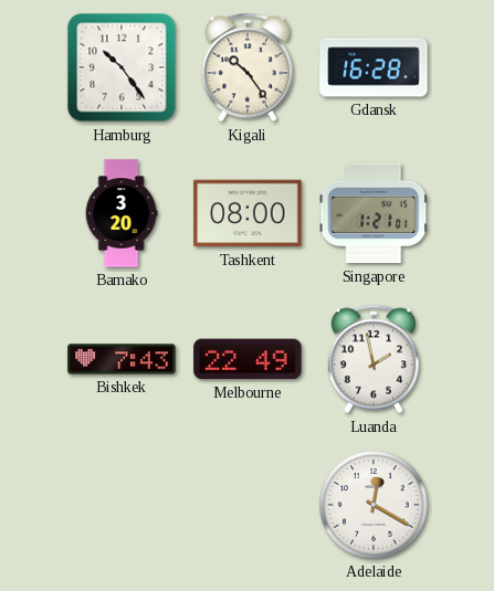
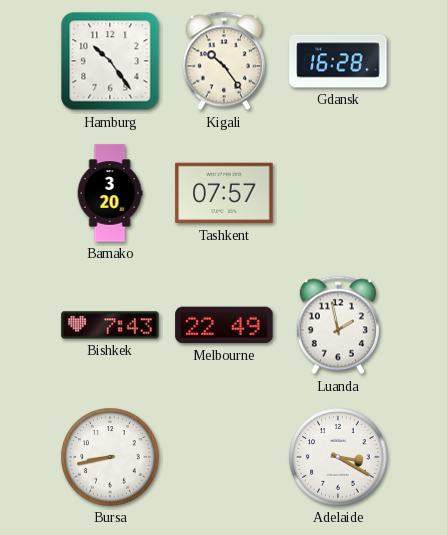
Tashkent: 08:00 -> 07:57 (224, 193)
Singapore: 1:21 -> none (374, 213)
Bursa: none -> 8:43 (110, 457)
Adelaide: 12:20 -> 3:20 (338, 457)
